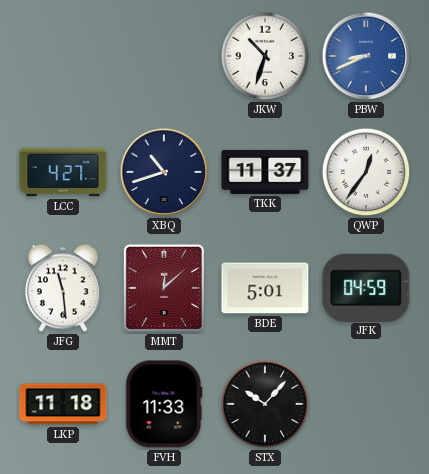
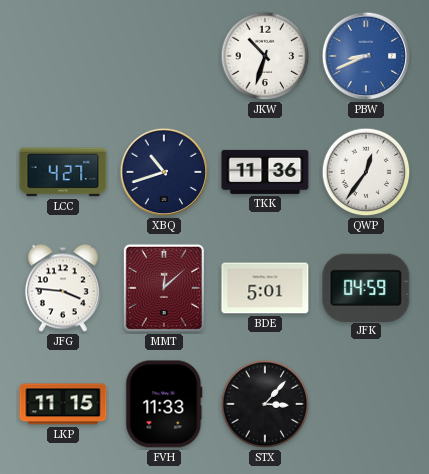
TKK: 11:37 -> 11:36 (265, 172)
JFG: 11:29 -> 3:46 (63, 288)
LKP: 11:18 -> 11:15 (63, 404)
STX: 10:07 -> 3:07 (265, 404)
